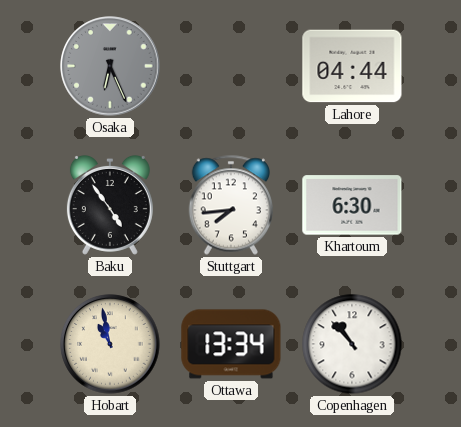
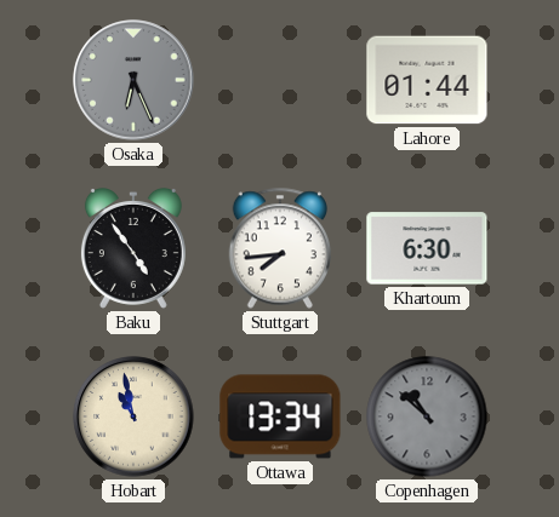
Lahore: 04:44 -> 01:44 (427, 80)
Copenhagen: 10:53 -> 10:52 (427, 417)
Copenhagen dial: white -> grey (427, 417)
